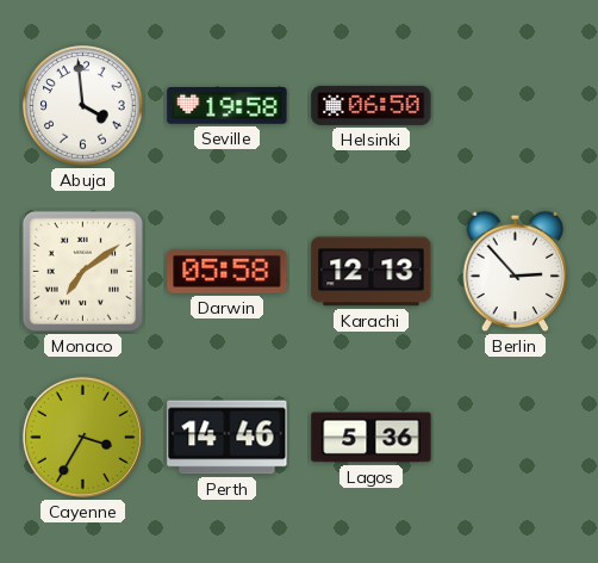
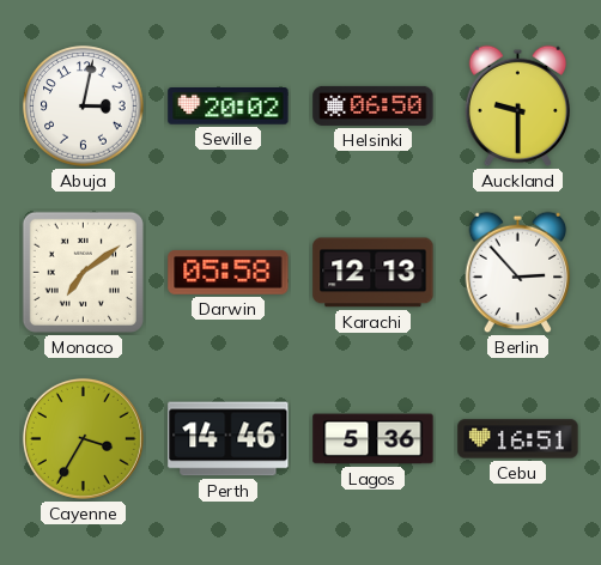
Abuja: 3:59 -> 3:02 (84, 107)
Seville: 19:58 -> 20:02 (229, 107)
Auckland: none -> 9:30 (518, 107)
Cebu: none -> 16:51 (518, 439)
